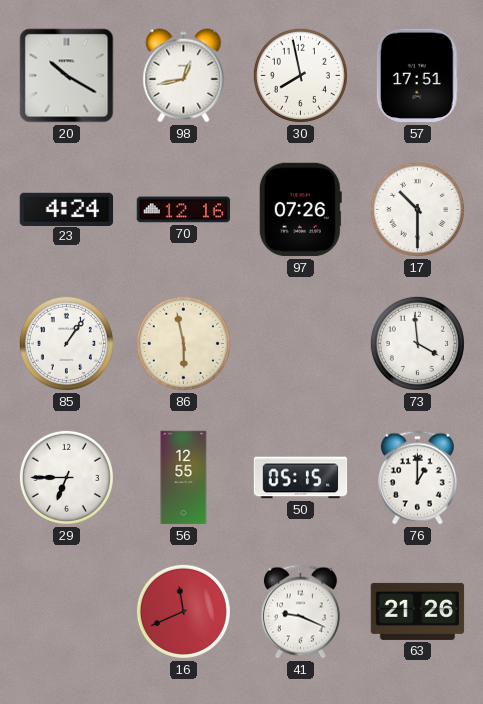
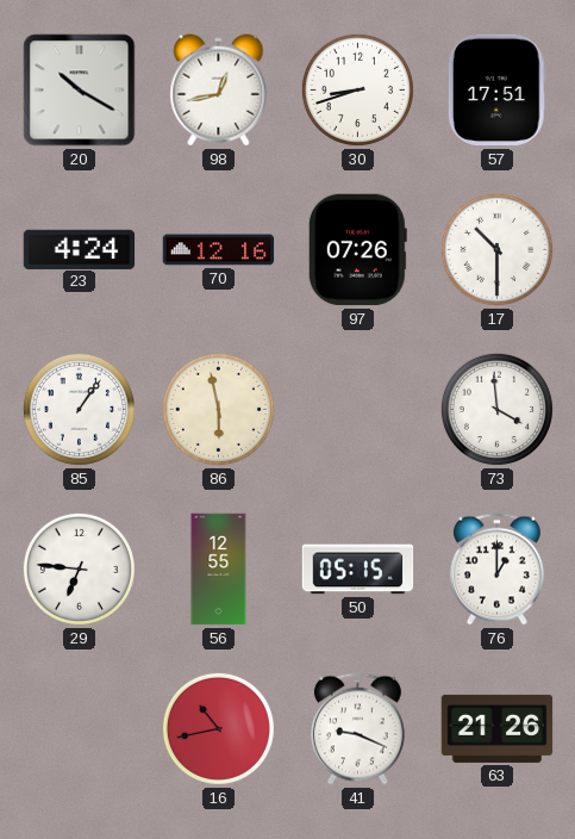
30: 7:58 -> 8:42 (357, 89)
29: 6:45 -> 6:46 (79, 568)
16: 11:41 -> 10:43 (218, 728)
